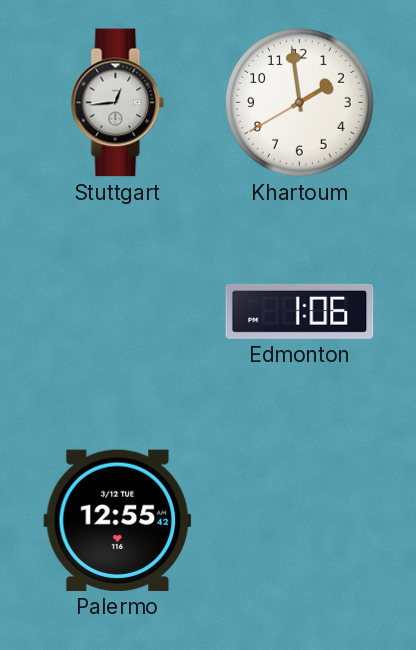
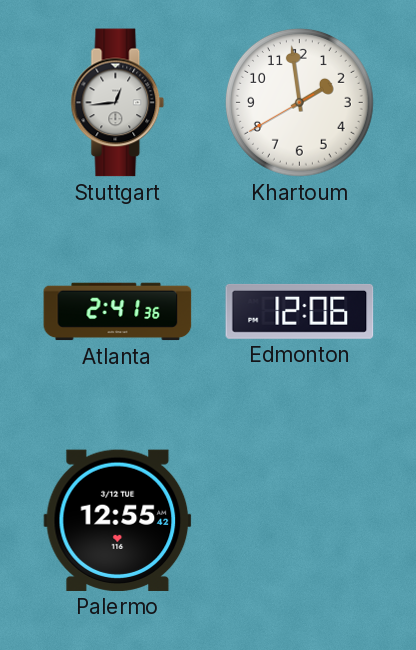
Atlanta: none -> 2:41 (118, 312)
Edmonton: 1:06 -> 12:06 (300, 311)
